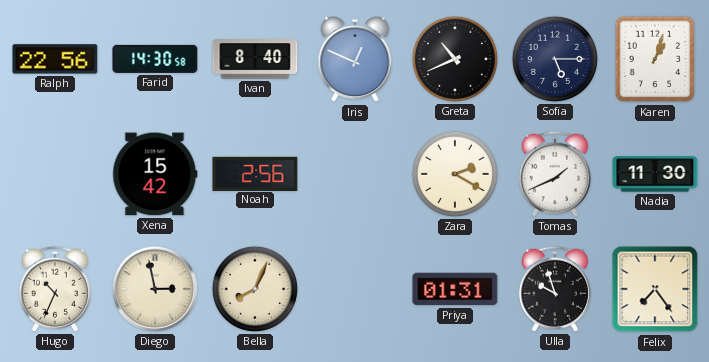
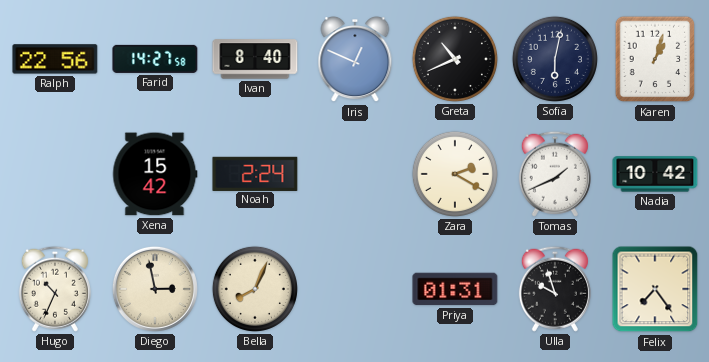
Farid: 14:30 -> 14:27 (155, 59)
Sofia: 5:15 -> 6:02 (555, 59)
Noah: 2:56 -> 2:24 (255, 173)
Nadia: 11:30 -> 10:42 (655, 174)
